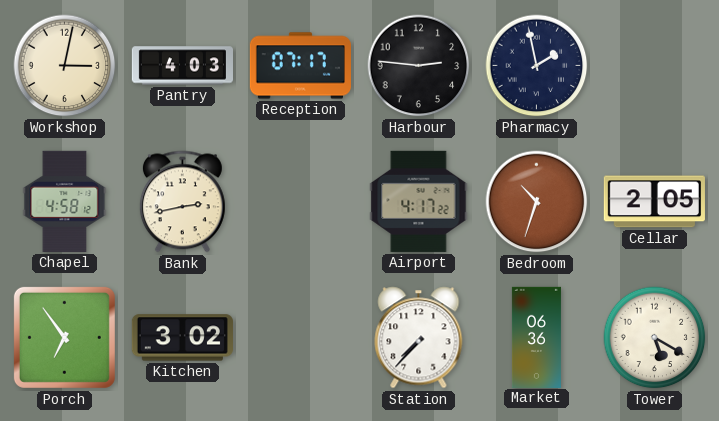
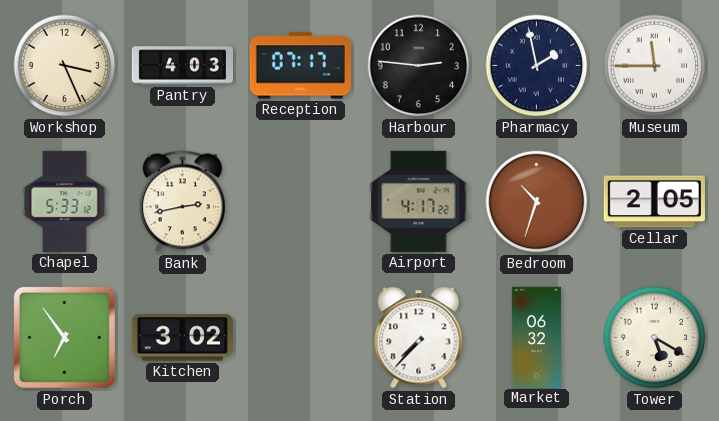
Workshop: 3:02 -> 3:26 (65, 66)
Museum: none -> 11:45 (655, 66)
Chapel: 4:58 -> 5:33 (65, 201)
Market: 06:36 -> 06:32 (536, 337)
